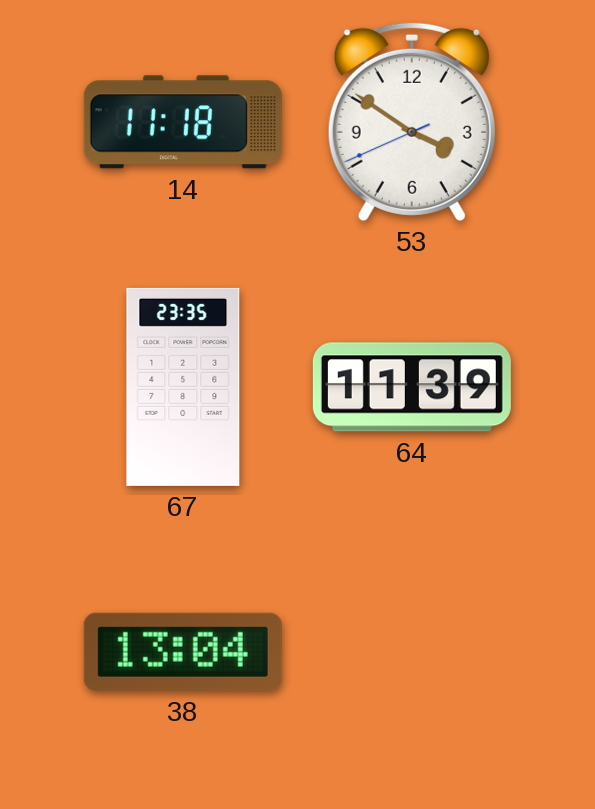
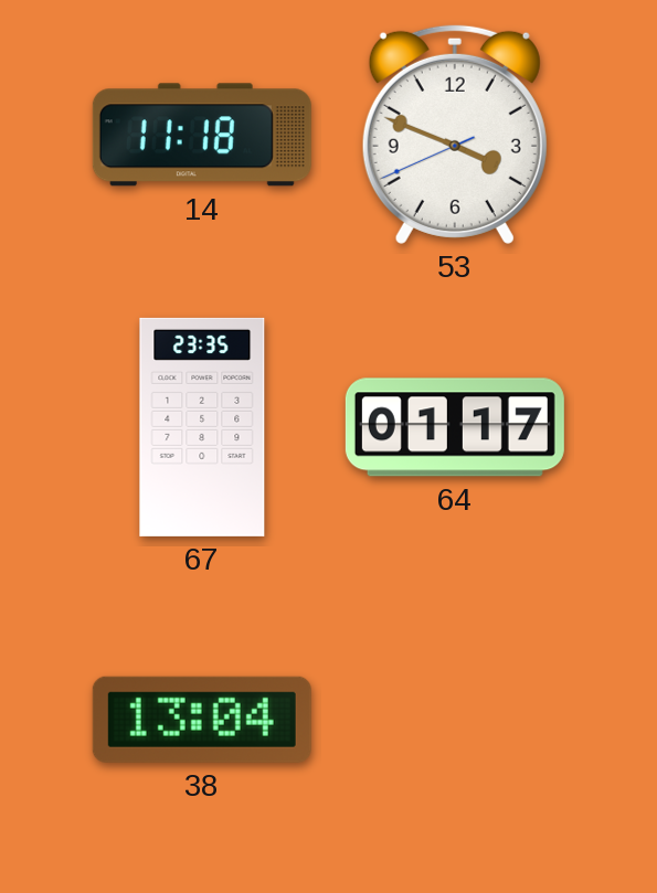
53: 3:50 -> 3:48 (455, 134)
64: 11:39 -> 01:17 (455, 427)
